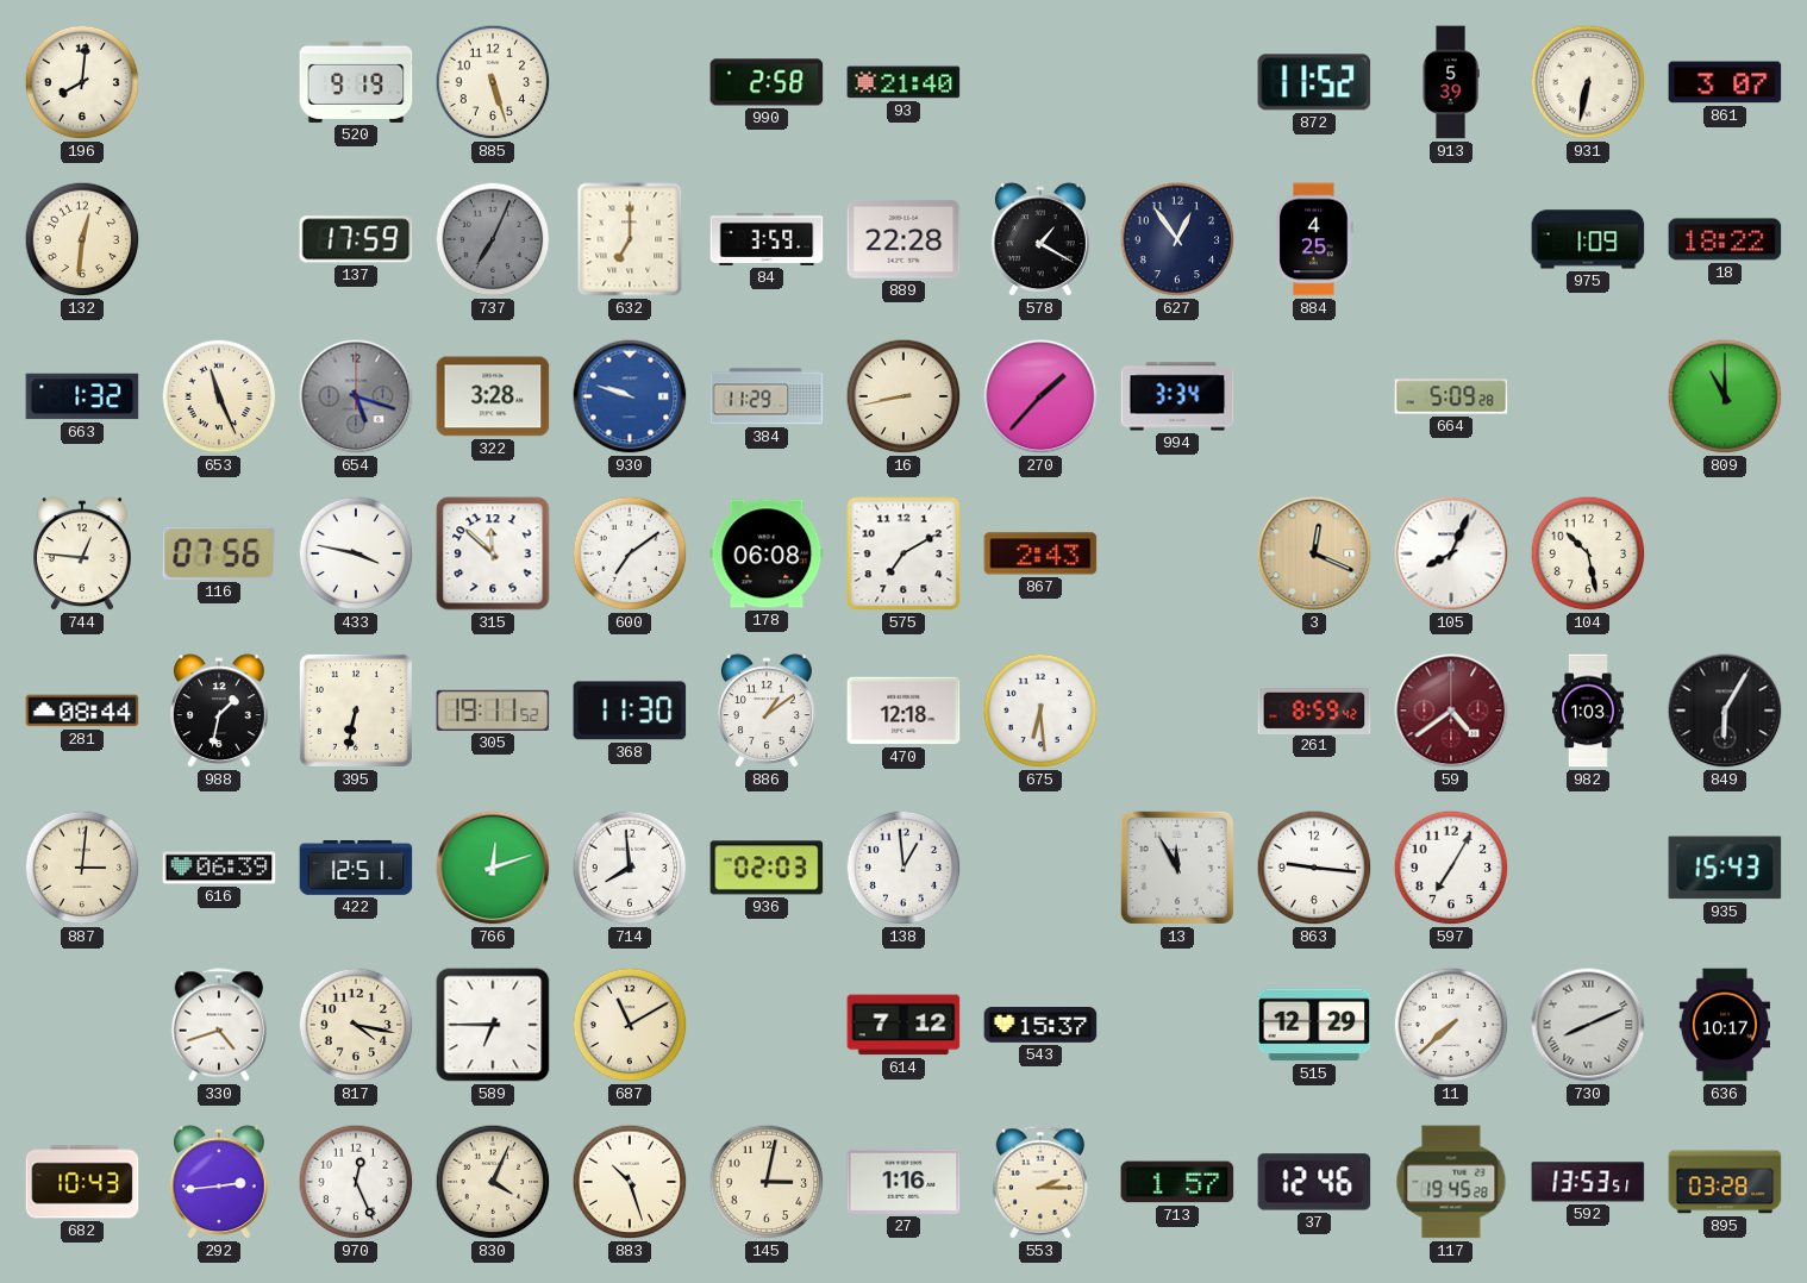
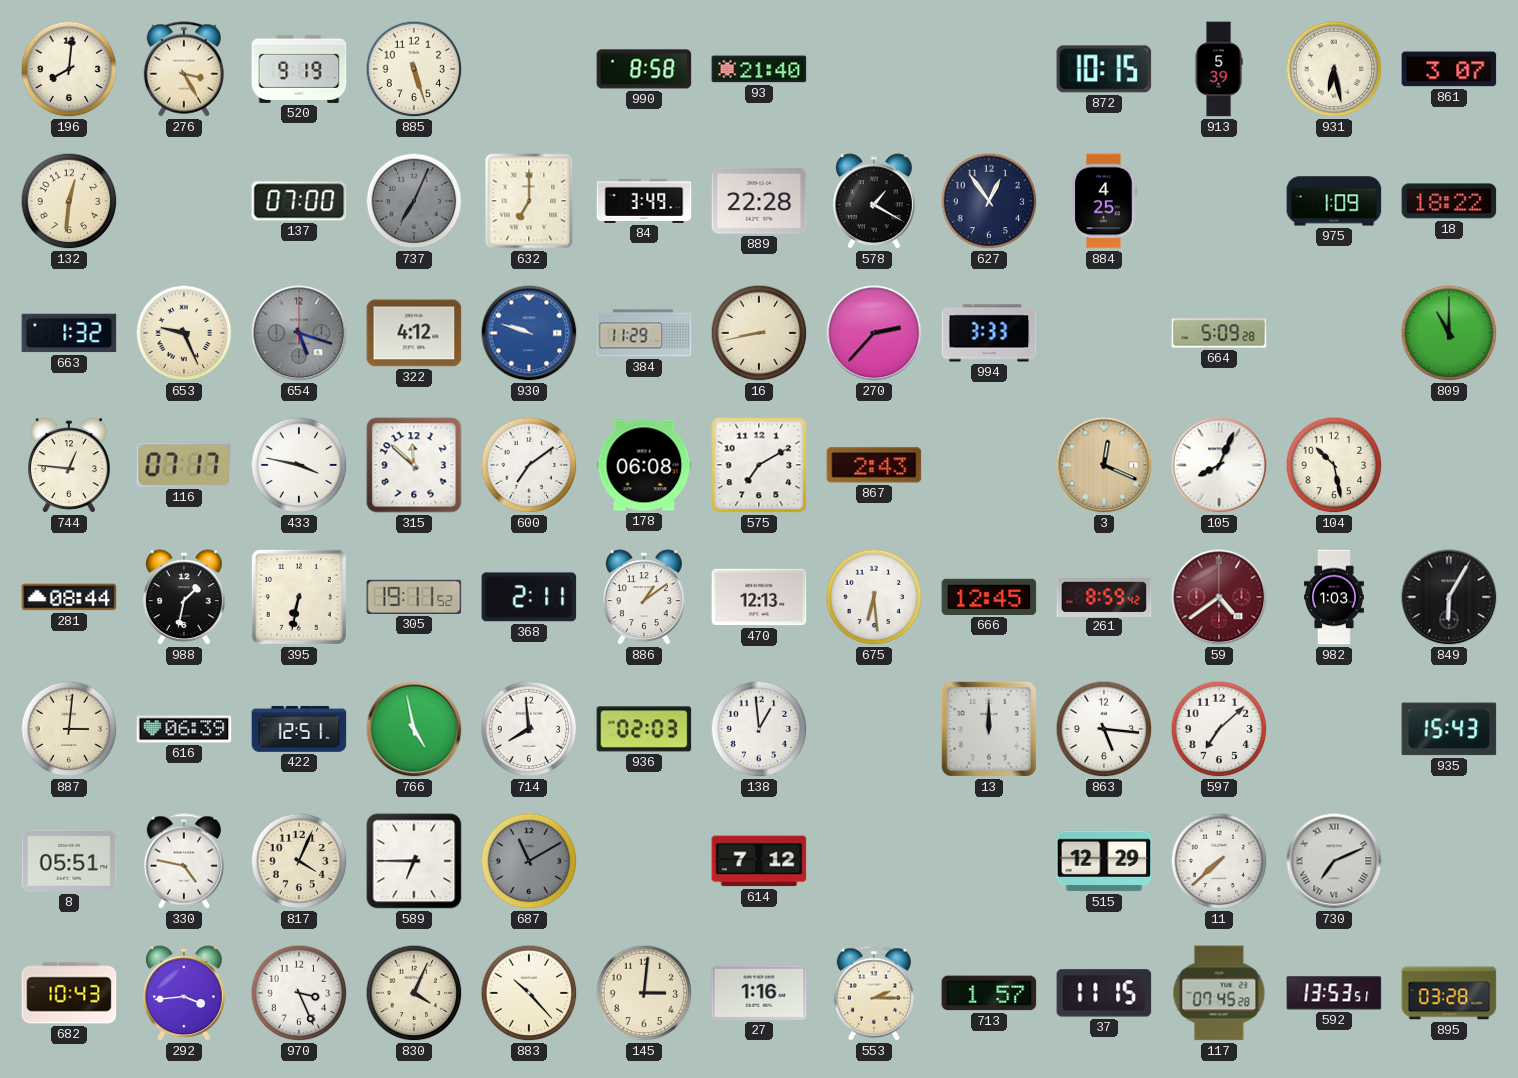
276: none -> 3:25 (183, 69)
990: 2:58 -> 8:58 (644, 69)
872: 11:52 -> 10:15 (1104, 69)
931: 6:32 -> 6:28 (1334, 69)
137: 17:59 -> 07:00 (299, 201)
84: 3:59 -> 3:49 (644, 201)
653: 11:26 -> 9:26 (184, 333)
322: 3:28 -> 4:12 (414, 333)
270: 1:37 -> 2:37 (874, 333)
994: 3:34 -> 3:33 (989, 333)
116: 07:56 -> 07:17 (184, 465)
368: 11:30 -> 2:11 (529, 597)
470: 12:18 -> 12:13 (759, 597)
666: none -> 12:45 (989, 597)
766: 12:12 -> 4:58 (414, 729)
13: 11:55 -> 12:00 (989, 729)
863: 9:16 -> 5:16 (1104, 729)
597: 7:05 -> 7:08 (1219, 729)
8: none -> 05:51 (69, 861)
330: 4:42 -> 4:47 (183, 861)
817: 4:17 -> 4:04 (299, 861)
687 dial: cream -> grey (529, 861)
543: 15:37 -> none (1040, 1026)
730: 8:11 -> 7:11 (1334, 861)
636: 10:17 -> none (1724, 1025)
292: 2:44 -> 3:44 (184, 994)
970: 12:26 -> 3:26 (299, 993)
883: 10:27 -> 10:23 (529, 993)
145: 3:02 -> 3:01 (644, 993)
37: 12:46 -> 11:15 (1104, 993)
117: 19:45 -> 07:45 (1219, 993)
